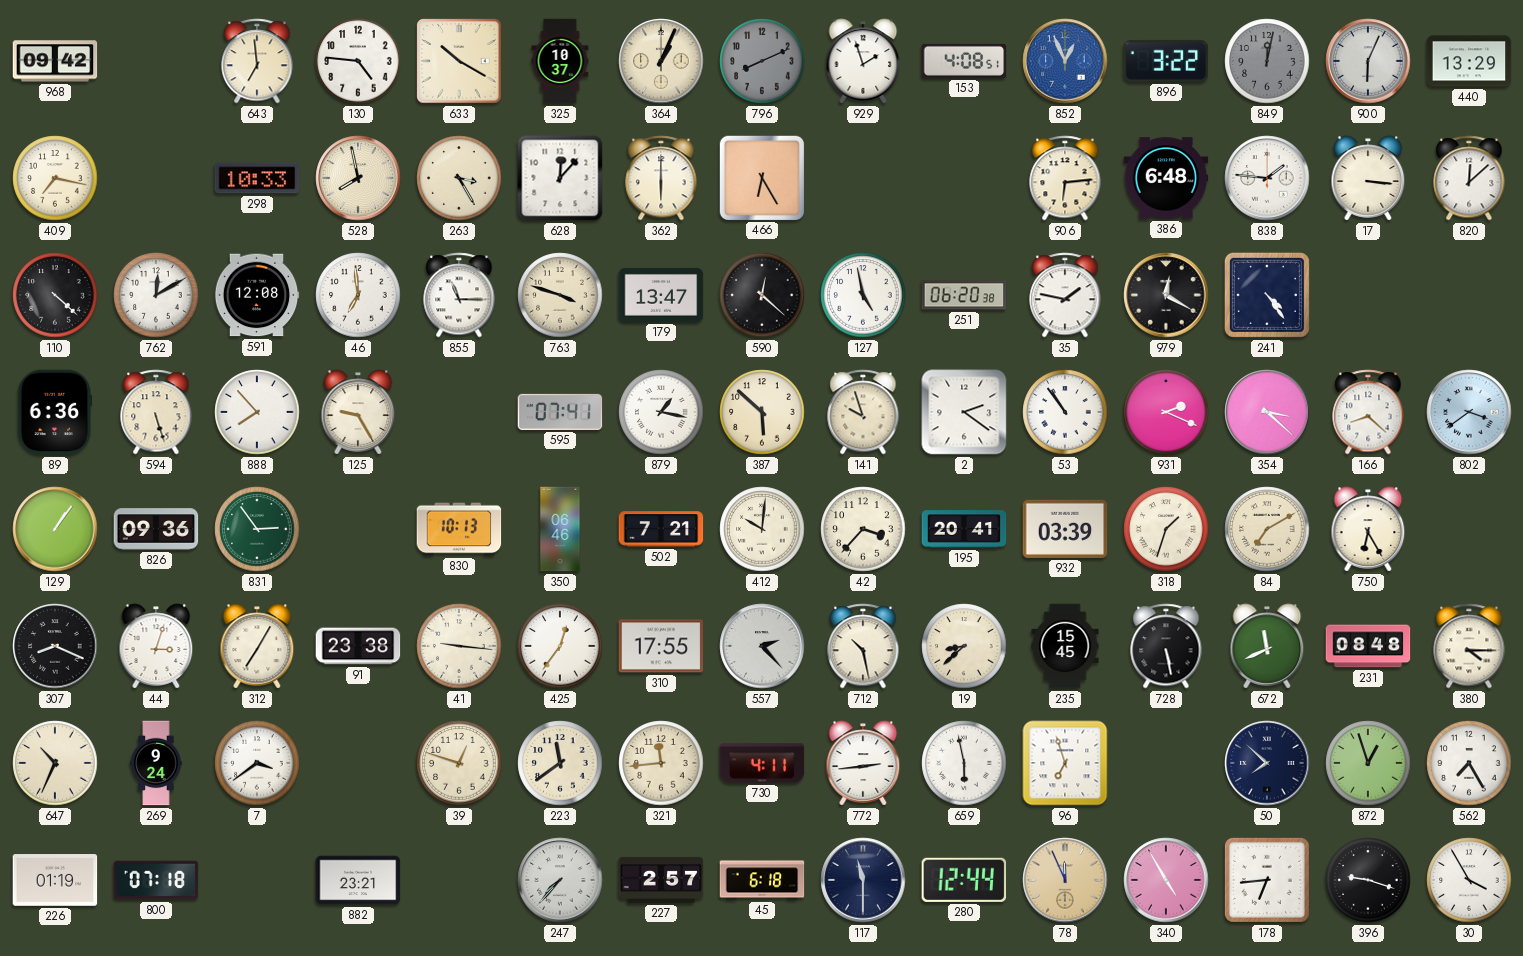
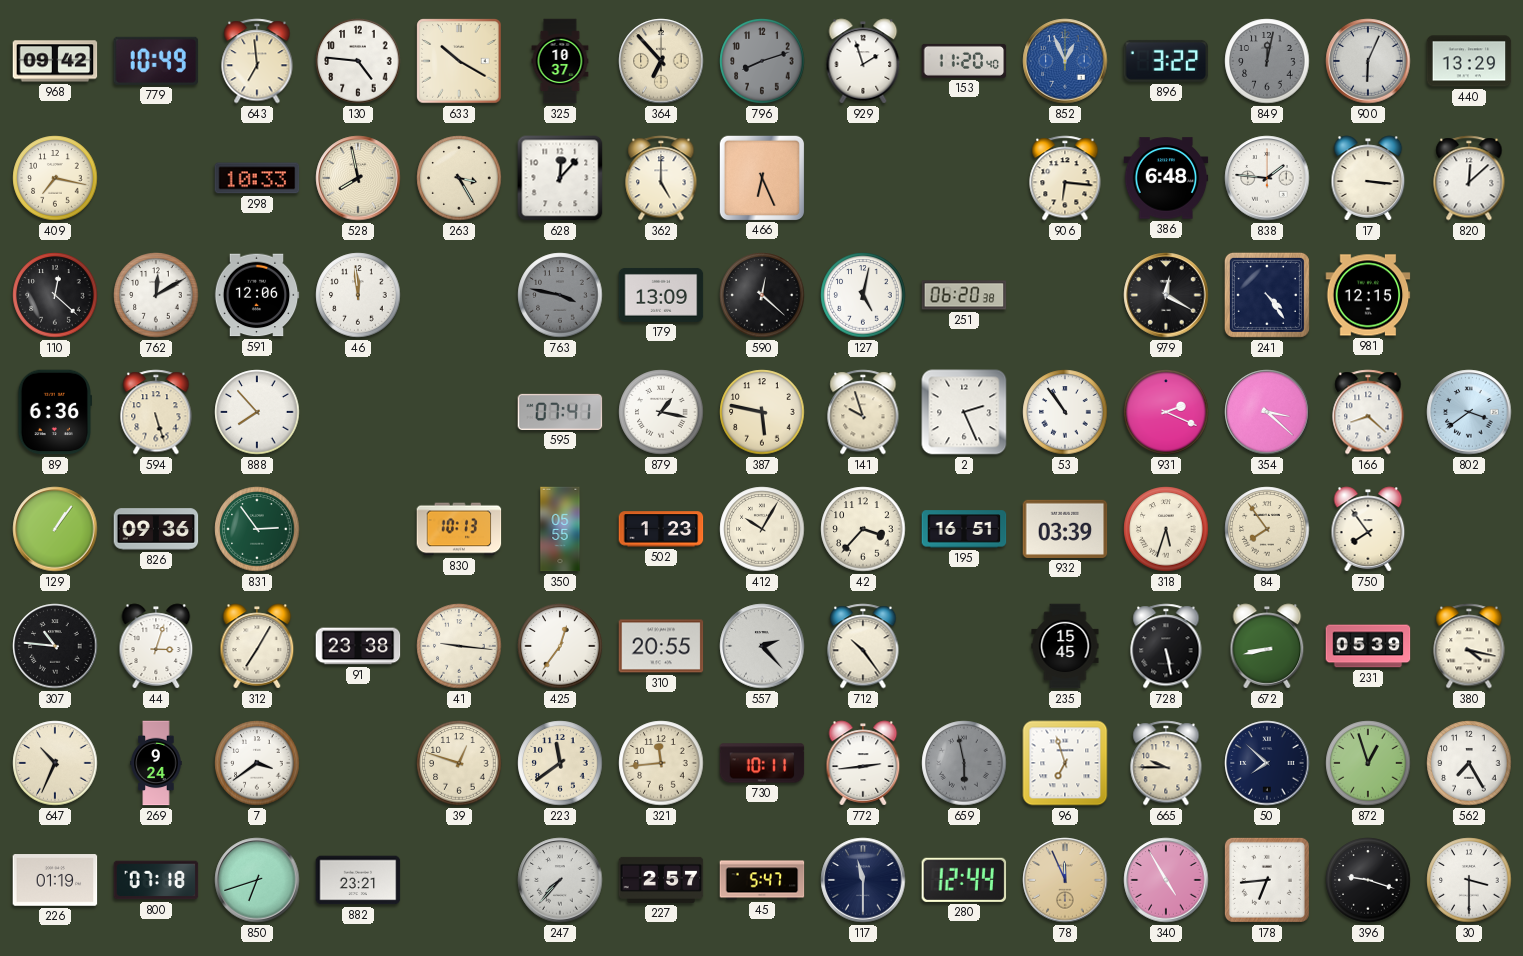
779: none -> 10:49 (156, 61)
364: 1:04 -> 6:53 (661, 61)
796: 8:11 -> 8:12 (762, 61)
153: 4:08 -> 11:20 (964, 61)
362: 6:00 -> 5:00 (661, 178)
466: 6:25 -> 6:26 (761, 177)
906: 6:14 -> 6:16 (1065, 178)
110: 4:22 -> 12:22 (55, 295)
591: 12:08 -> 12:06 (257, 295)
46: 6:59 -> 11:59 (358, 295)
855: 11:15 -> none (459, 295)
763: 3:48 -> 3:47 (560, 295)
763 dial: cream -> grey (560, 295)
179: 13:47 -> 13:09 (661, 295)
127: 4:58 -> 5:02 (863, 295)
35: 1:47 -> none (1065, 295)
981: none -> 12:15 (1368, 295)
125: 9:25 -> none (358, 412)
387: 5:52 -> 5:47 (762, 412)
2: 2:21 -> 2:26 (964, 412)
350: 06:46 -> 05:55 (560, 529)
502: 7:21 -> 1:23 (661, 529)
412: 10:01 -> 10:05 (762, 529)
195: 20:41 -> 16:51 (964, 529)
318: 1:33 -> 5:33 (1166, 529)
84: 7:10 -> 7:54 (1267, 529)
750: 6:25 -> 7:54 (1368, 529)
307: 8:19 -> 10:46 (55, 646)
310: 17:55 -> 20:55 (661, 646)
712: 10:28 -> 10:24 (863, 646)
19: 8:38 -> none (964, 646)
672: 11:41 -> 8:43 (1267, 646)
231: 08:48 -> 05:39 (1368, 646)
380: 4:15 -> 4:17 (1469, 646)
730: 4:11 -> 10:11 (762, 763)
659 dial: white -> grey (964, 763)
665: none -> 9:45 (1166, 763)
850: none -> 6:42 (257, 880)
45: 6:18 -> 5:47 (762, 880)
30: 3:55 -> 3:30 (1469, 880)
